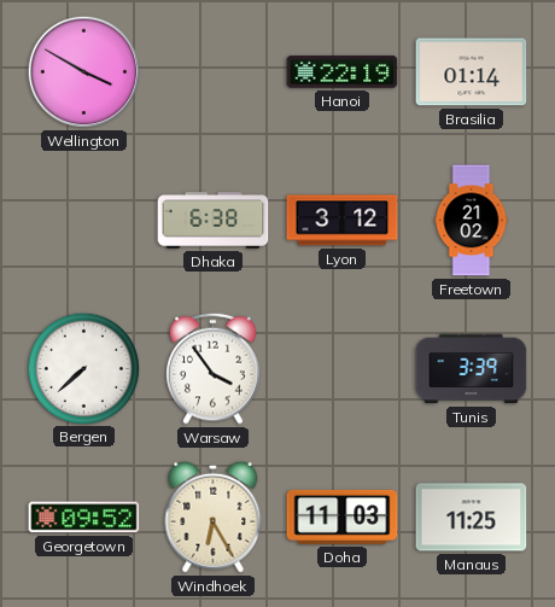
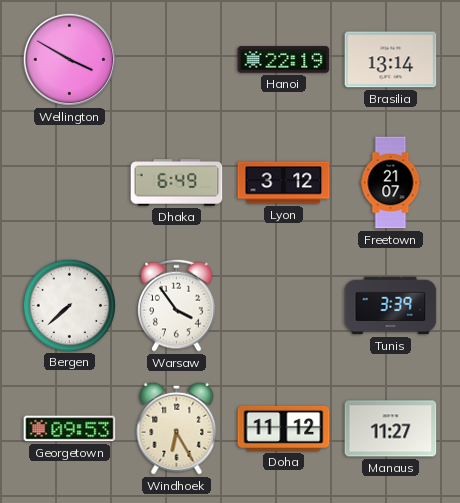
Brasilia: 01:14 -> 13:14 (391, 60)
Dhaka: 6:38 -> 6:49 (177, 183)
Freetown: 21:02 -> 21:07 (391, 183)
Georgetown: 09:52 -> 09:53 (70, 429)
Doha: 11:03 -> 11:12 (284, 428)
Manaus: 11:25 -> 11:27 (391, 429)
